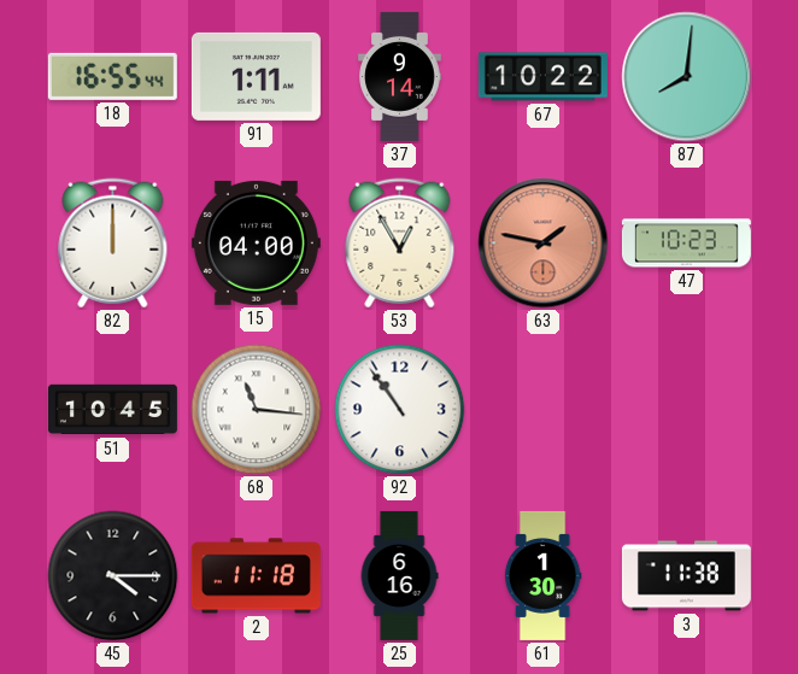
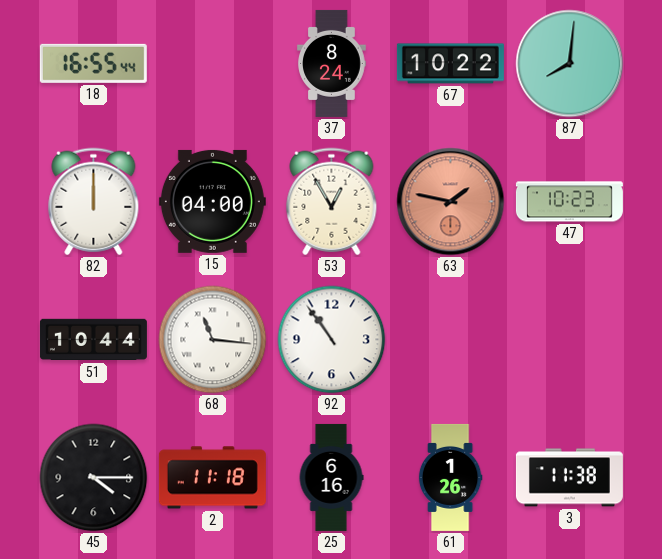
91: 1:11 -> none (256, 76)
37: 9:14 -> 8:24 (332, 63)
51: 10:45 -> 10:44 (93, 340)
61: 1:30 -> 1:26 (450, 477)
